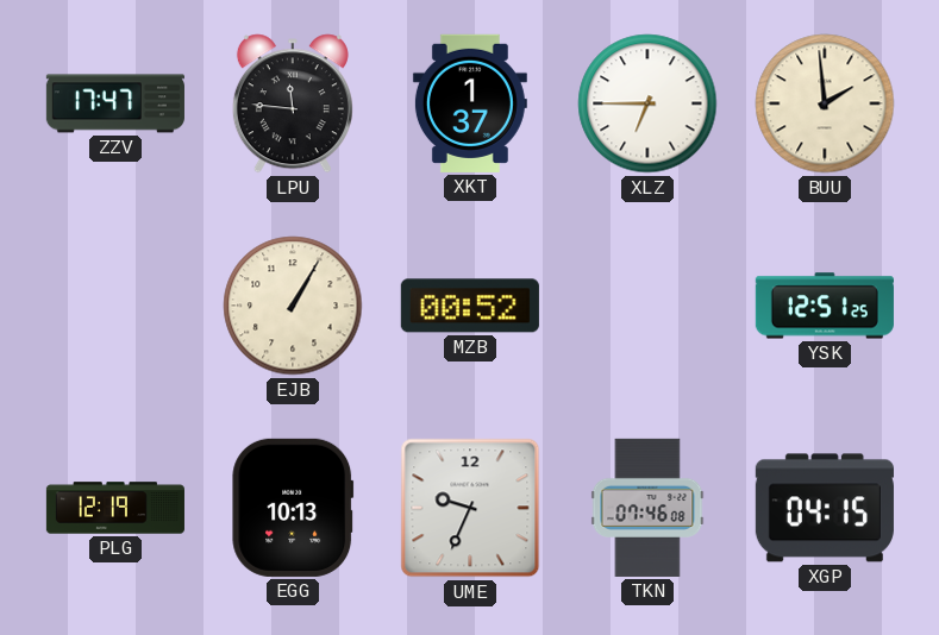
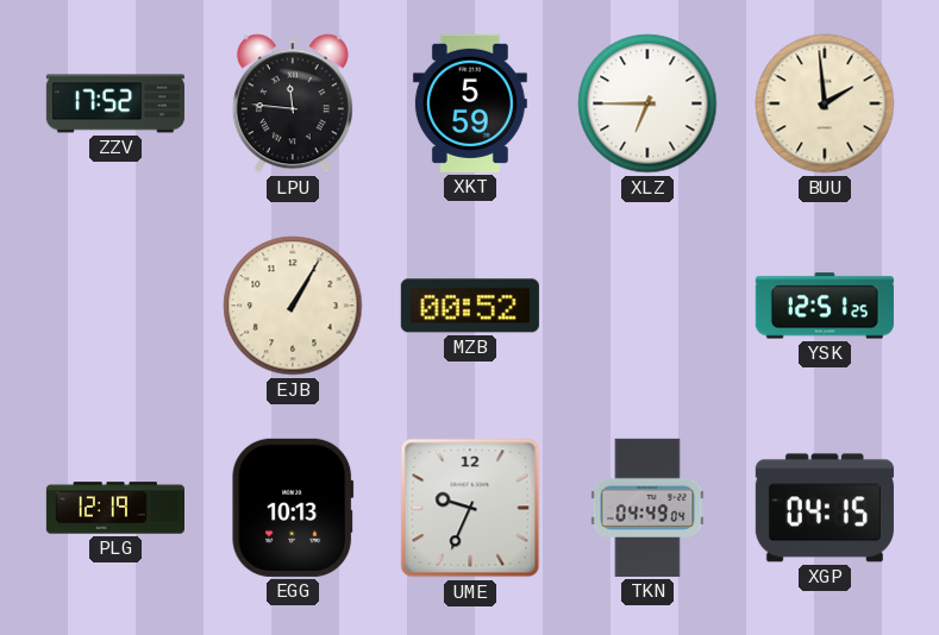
ZZV: 17:47 -> 17:52 (115, 103)
XKT: 1:37 -> 5:59 (470, 103)
TKN: 07:46 -> 04:49 (647, 508)
